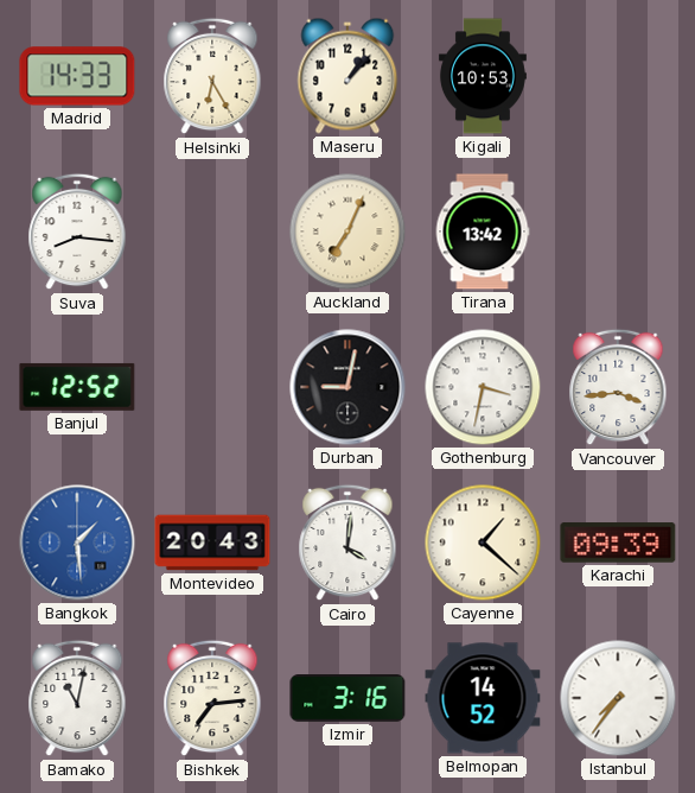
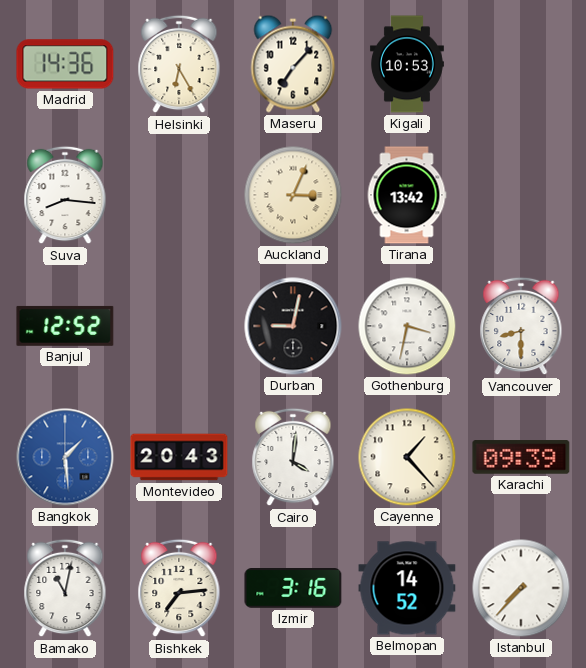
Madrid: 14:33 -> 14:36 (65, 64)
Maseru: 1:07 -> 7:07 (293, 64)
Auckland: 7:04 -> 3:04 (293, 195)
Vancouver: 3:44 -> 8:30 (521, 326)
Cayenne: 1:22 -> 1:23 (407, 457)
Istanbul: 7:36 -> 7:37 (521, 588)
